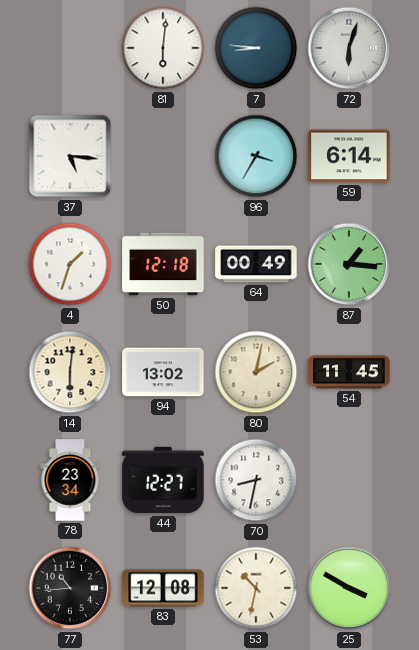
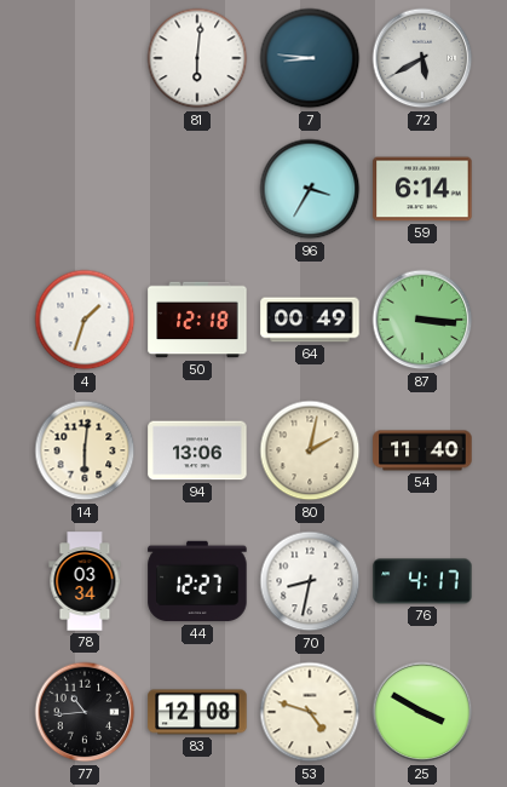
72: 6:03 -> 5:40 (422, 58)
37: 5:16 -> none (70, 156)
87: 1:16 -> 3:16 (422, 320)
94: 13:02 -> 13:06 (197, 450)
54: 11:45 -> 11:40 (422, 450)
78: 23:34 -> 03:34 (85, 581)
76: none -> 4:17 (422, 581)
53: 10:32 -> 4:48 (310, 712)
